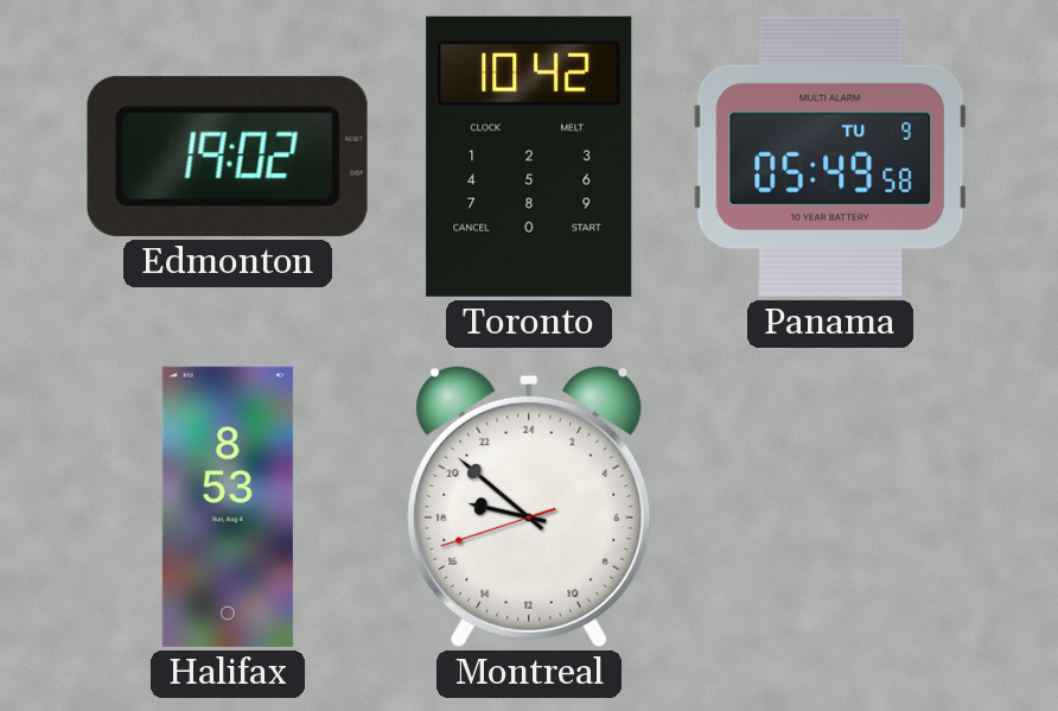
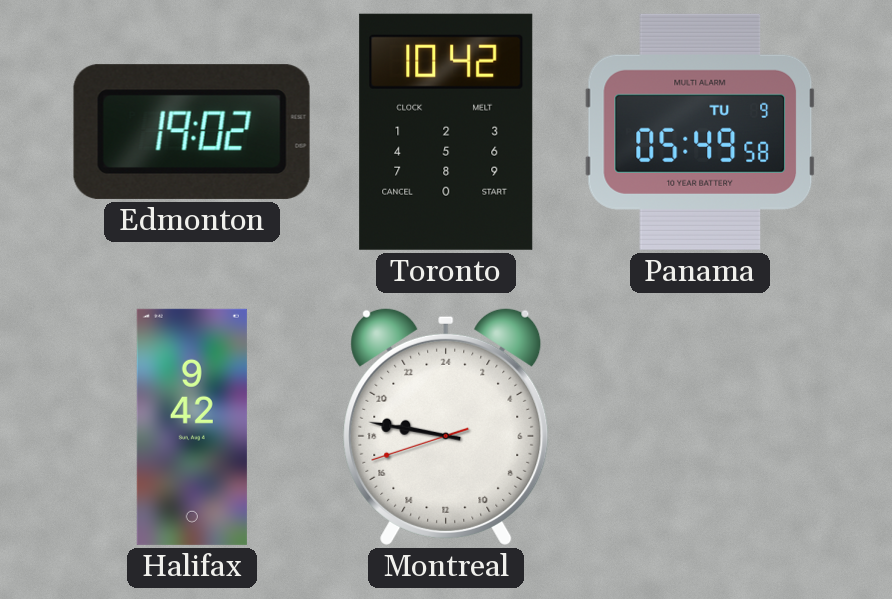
Halifax: 8:53 -> 9:42 (192, 427)
Montreal: 18:51 -> 18:46 (446, 426)
